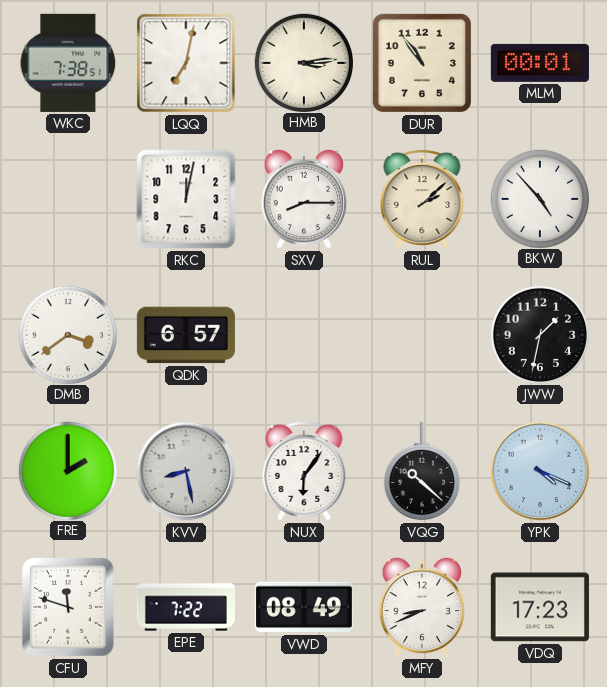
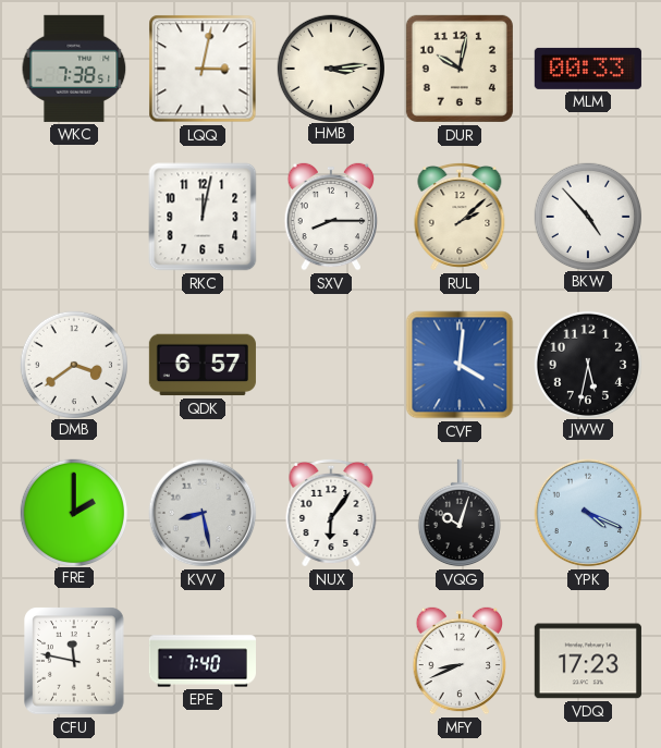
LQQ: 7:02 -> 3:02 (203, 69)
DUR: 10:54 -> 10:02 (460, 69)
MLM: 00:01 -> 00:33 (588, 69)
CVF: none -> 4:01 (460, 365)
JWW: 1:32 -> 5:32 (587, 364)
VQG: 10:22 -> 10:03 (460, 513)
CFU: 11:48 -> 11:47 (74, 661)
EPE: 7:22 -> 7:40 (203, 661)
VWD: 08:49 -> none (304, 607)
